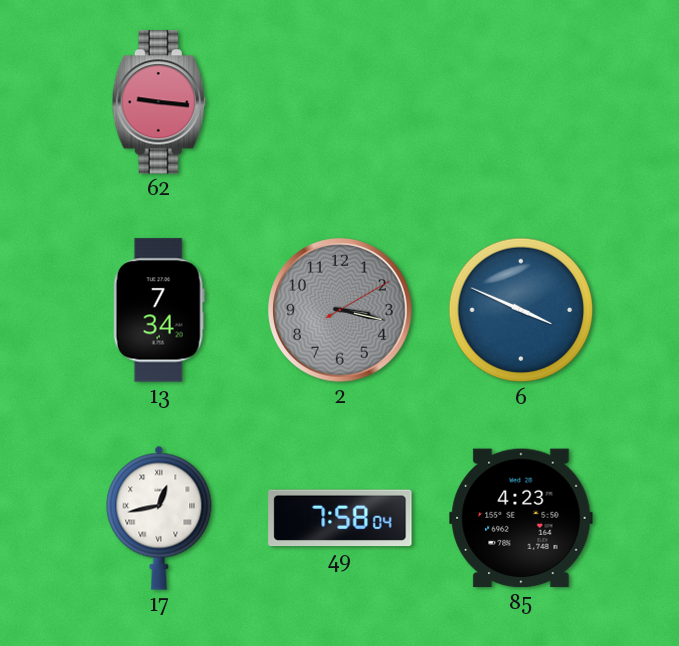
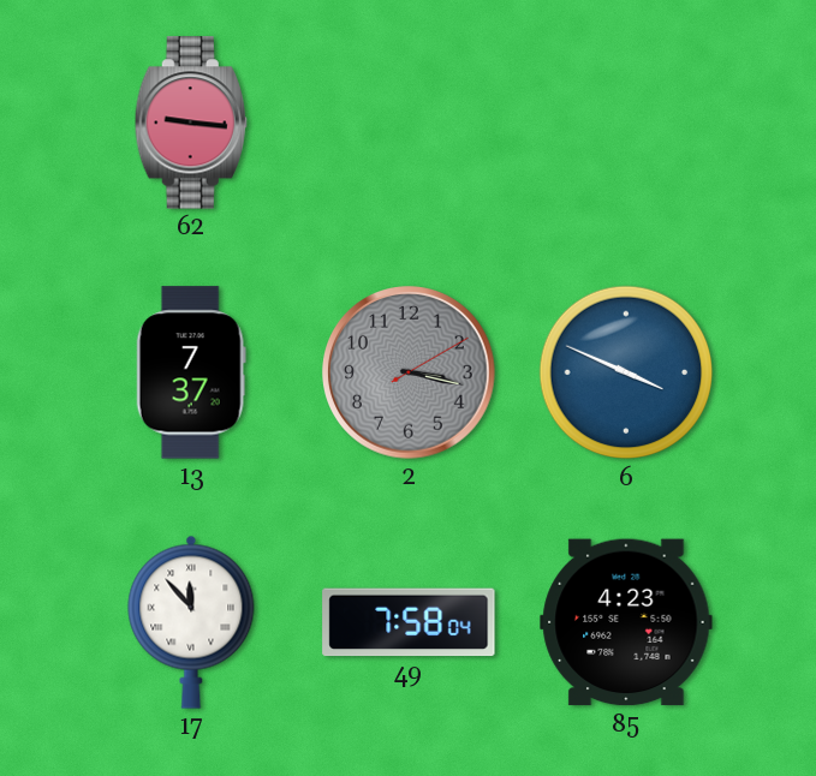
13: 7:34 -> 7:37 (191, 372)
17: 12:43 -> 11:53 (191, 622)
